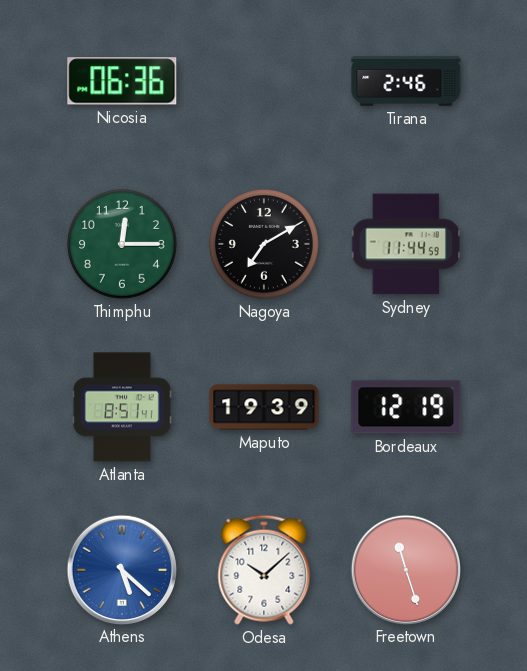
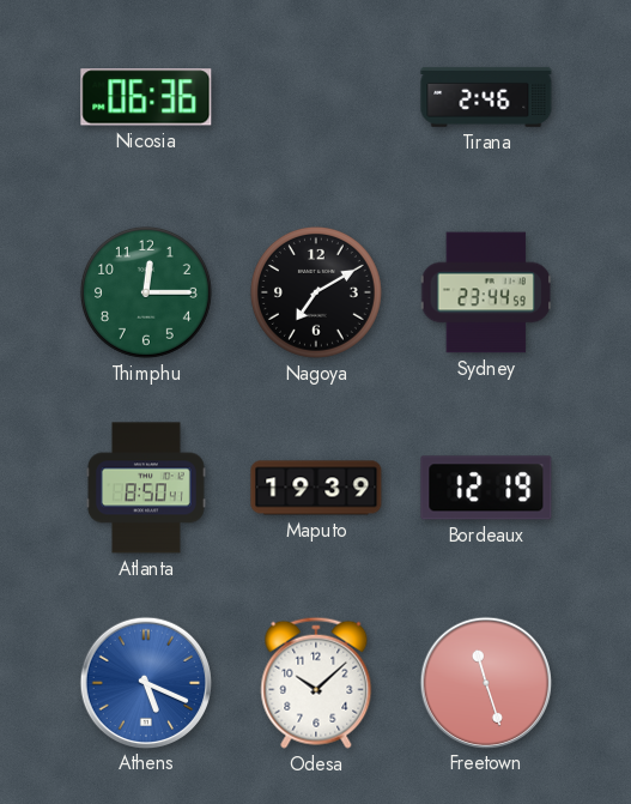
Sydney: 11:44 -> 23:44 (486, 292)
Atlanta: 8:51 -> 8:50 (146, 488)
Athens: 5:22 -> 5:19 (145, 682)
